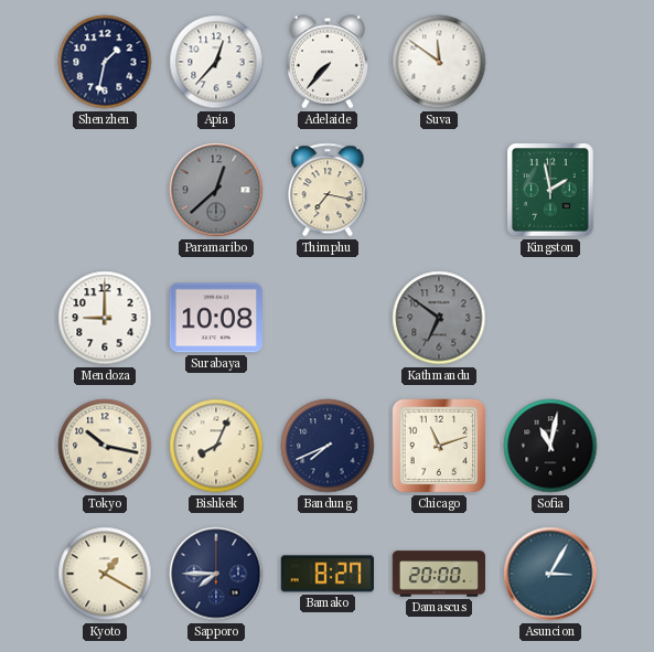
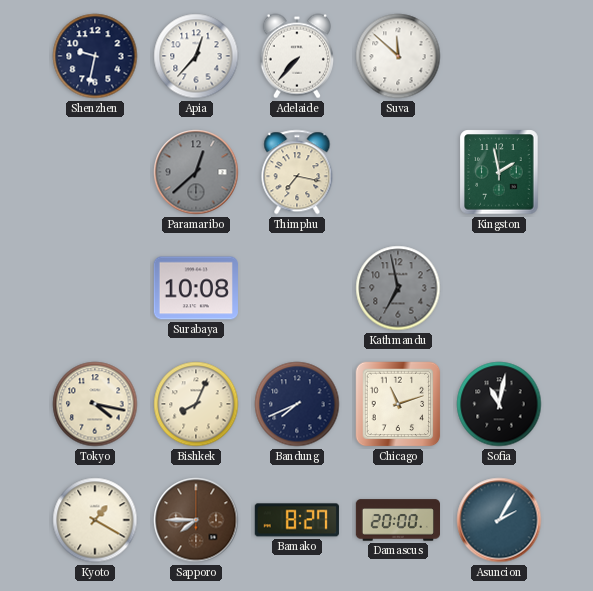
Shenzhen: 1:32 -> 9:32 (95, 56)
Suva: 11:51 -> 11:52 (398, 56)
Mendoza: 9:00 -> none (105, 318)
Kathmandu: 6:51 -> 6:58 (398, 288)
Tokyo: 10:17 -> 4:17 (95, 404)
Sapporo dial: navy -> brown (196, 520)
Asuncion: 3:05 -> 2:05 (499, 520)
